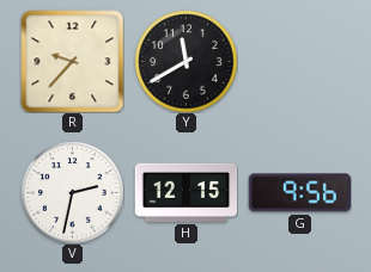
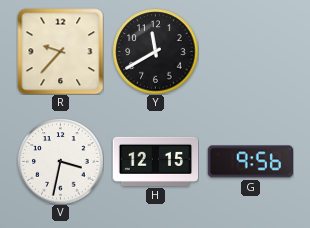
V: 2:32 -> 3:32 (60, 161)
